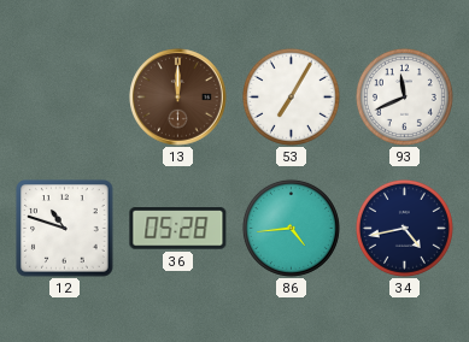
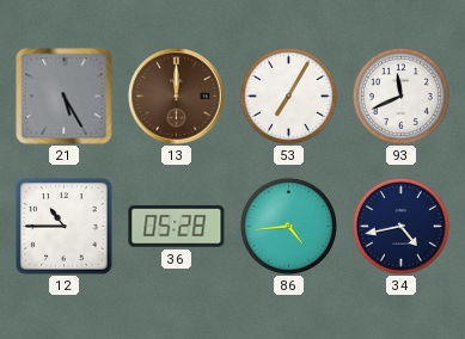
21: none -> 5:25 (65, 97)
12: 10:48 -> 10:45 (65, 227)
